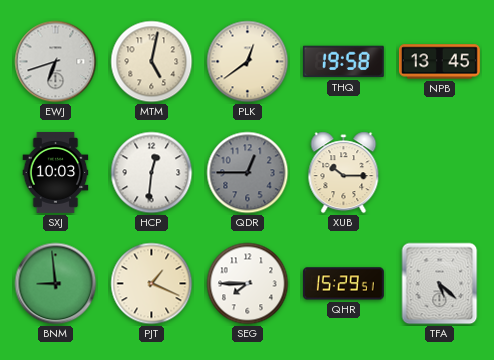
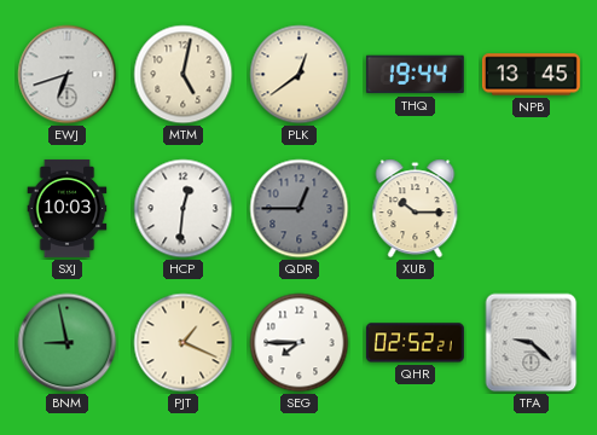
THQ: 19:58 -> 19:44 (415, 75)
BNM: 8:59 -> 8:58 (68, 343)
QHR: 15:29 -> 02:52 (415, 343)
TFA: 5:22 -> 9:22 (532, 343)
